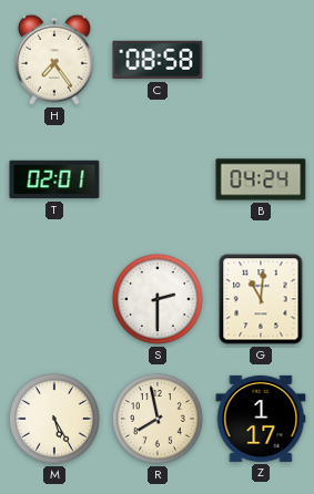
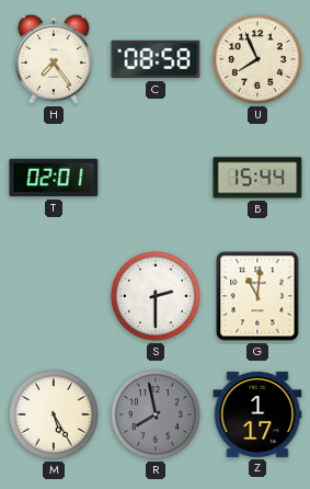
U: none -> 7:56 (259, 60)
B: 04:24 -> 15:44 (257, 178)
R dial: cream -> grey (157, 416)
